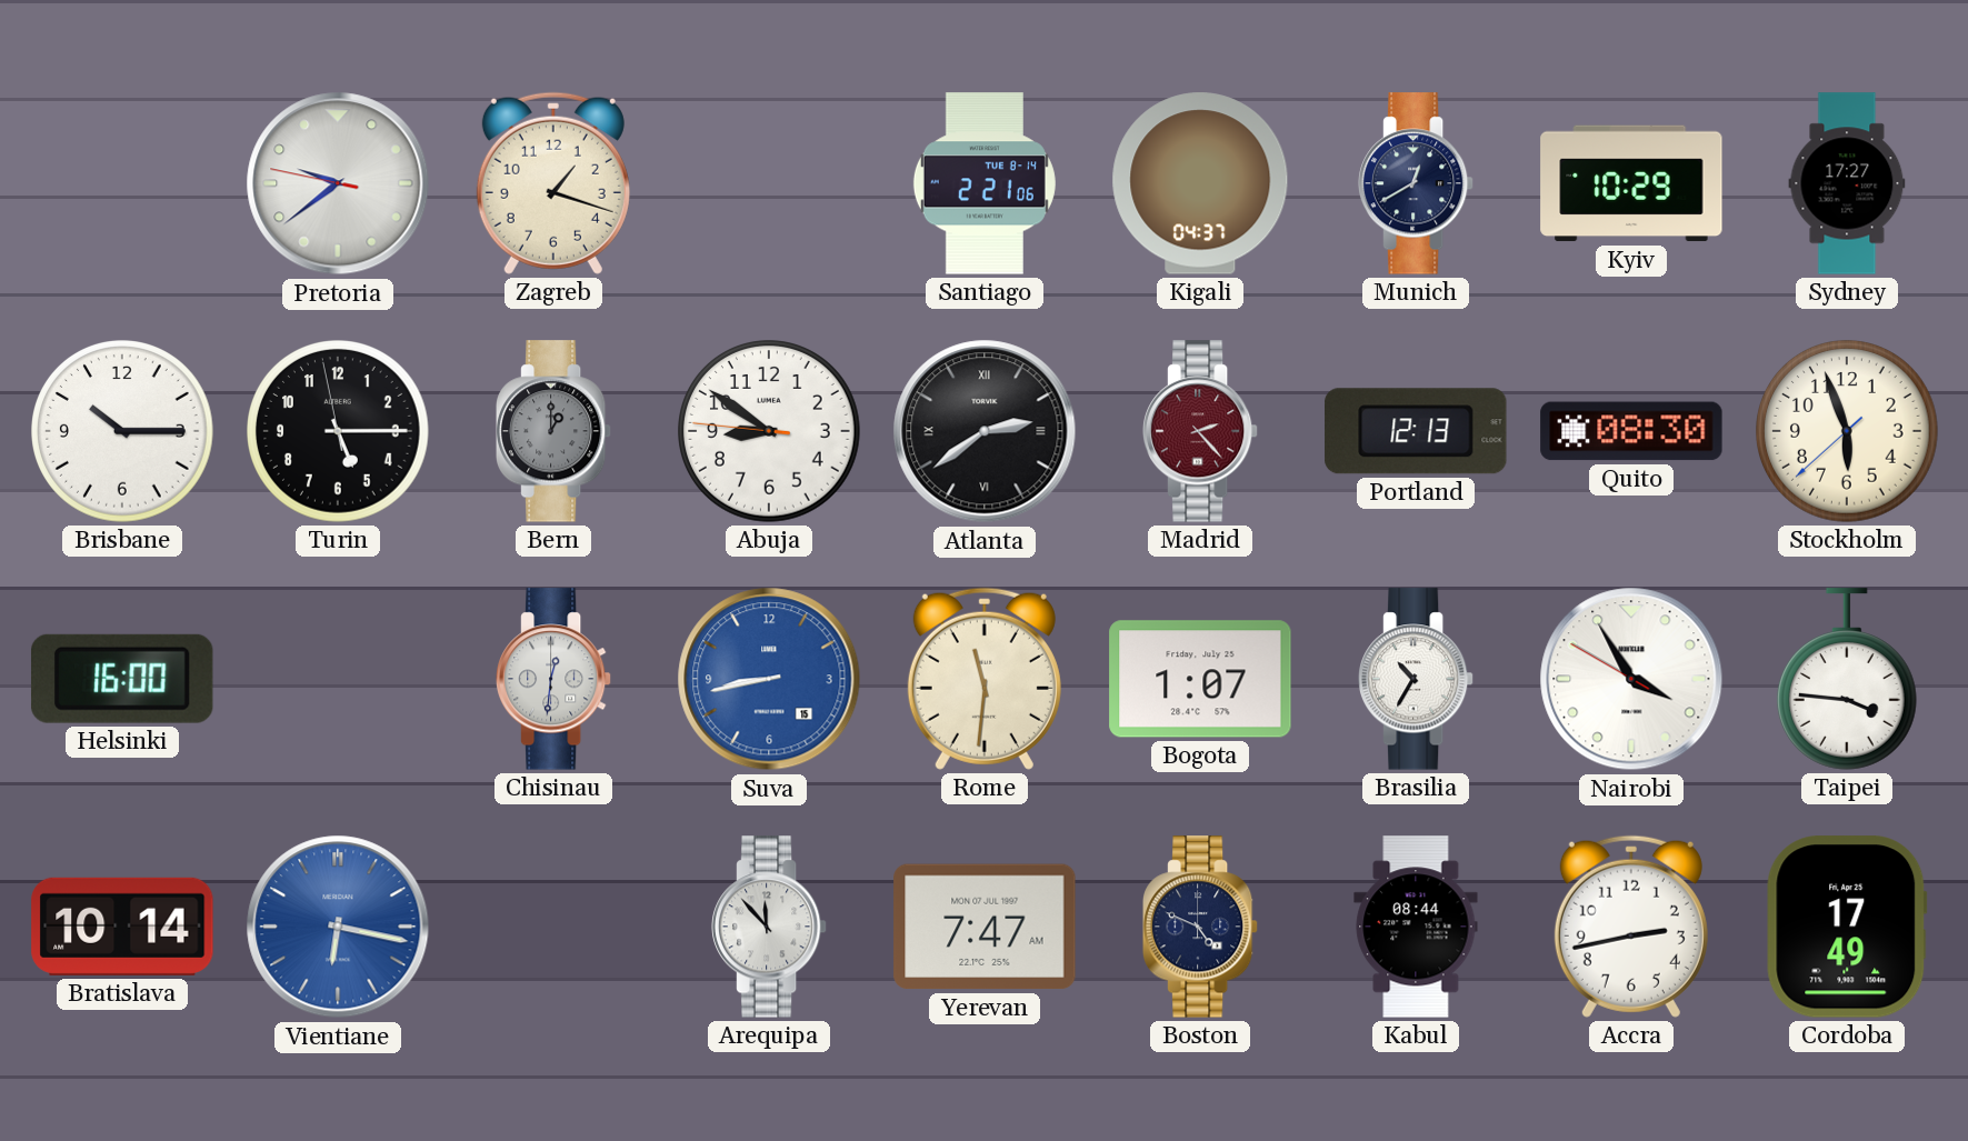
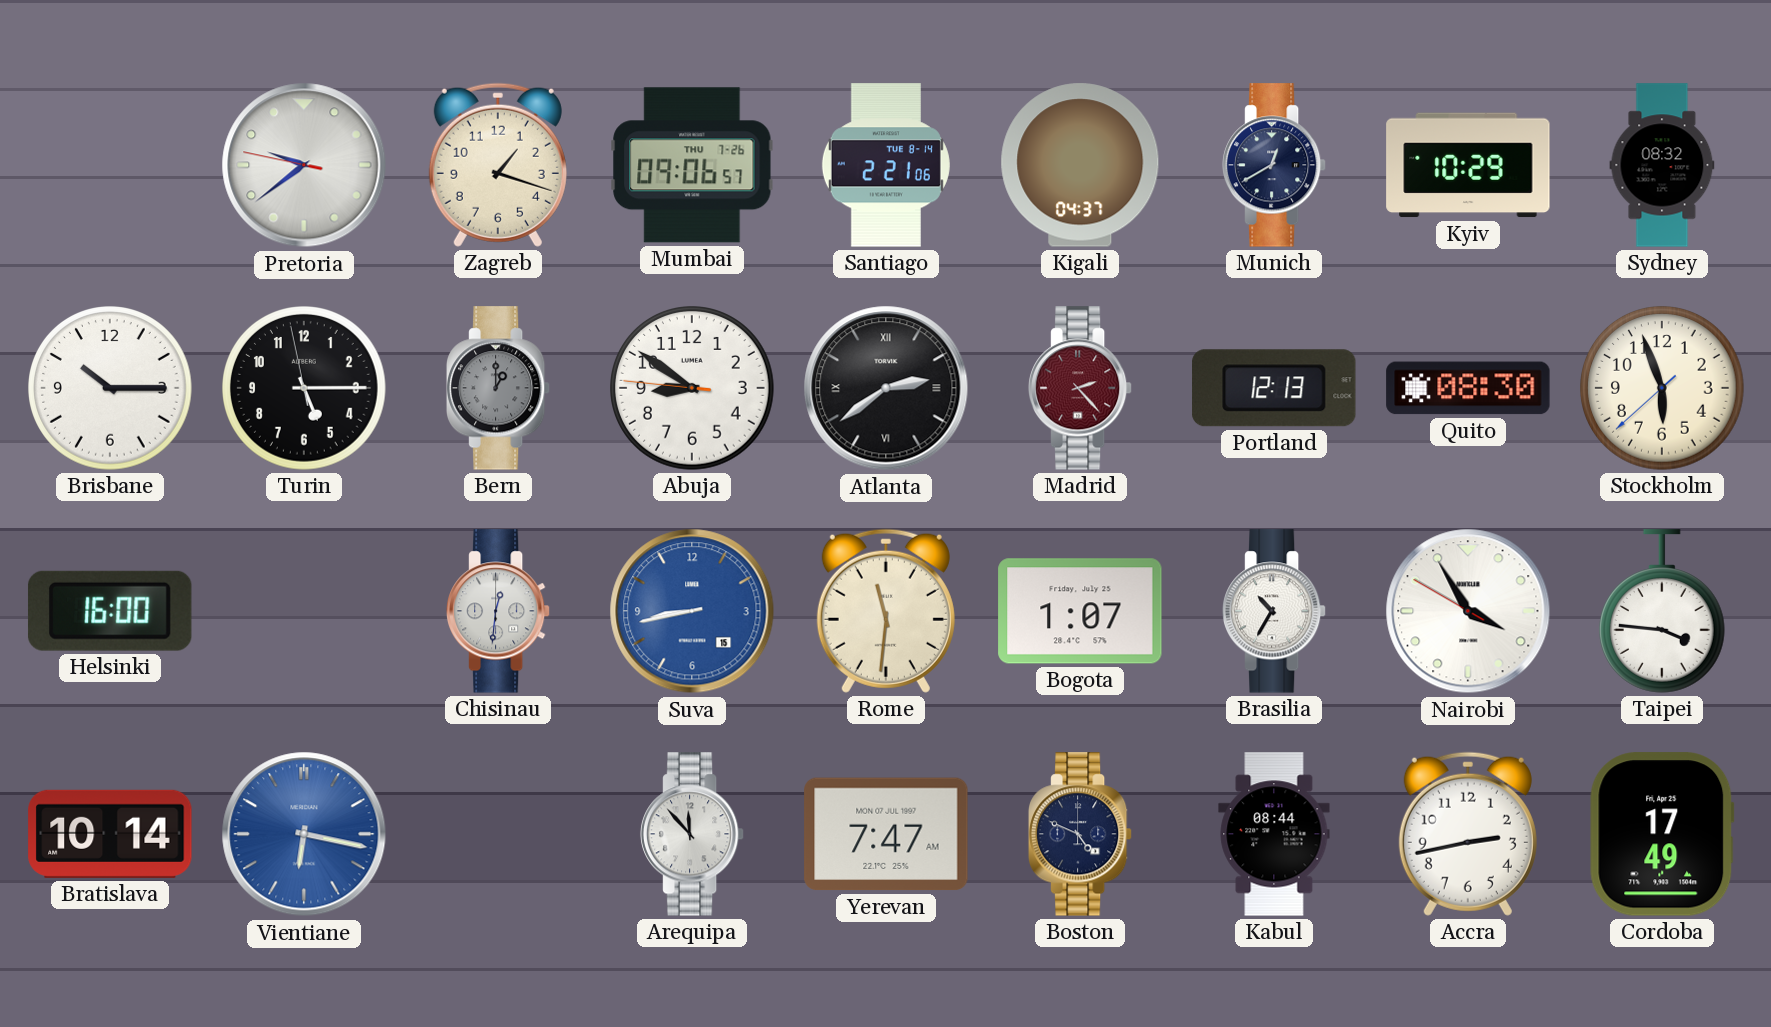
Mumbai: none -> 09:06 (692, 165)
Sydney: 17:27 -> 08:32 (1662, 165)
